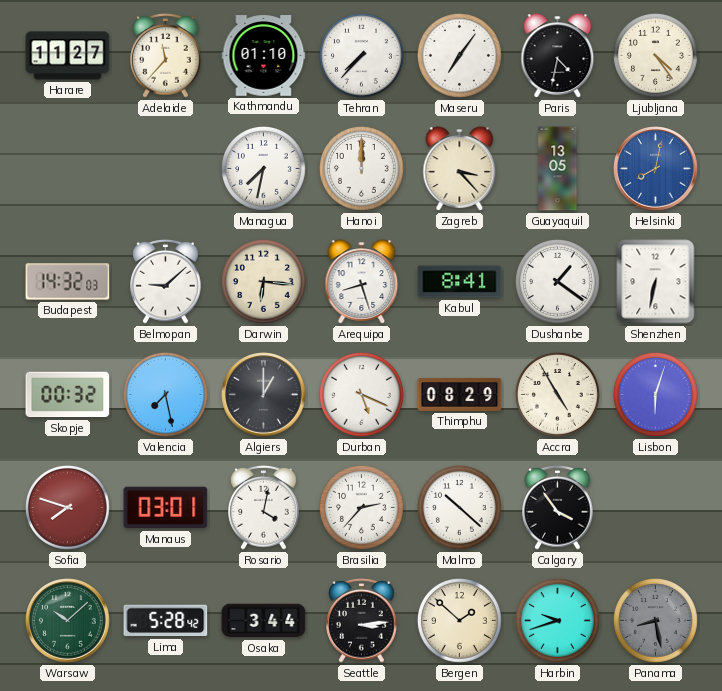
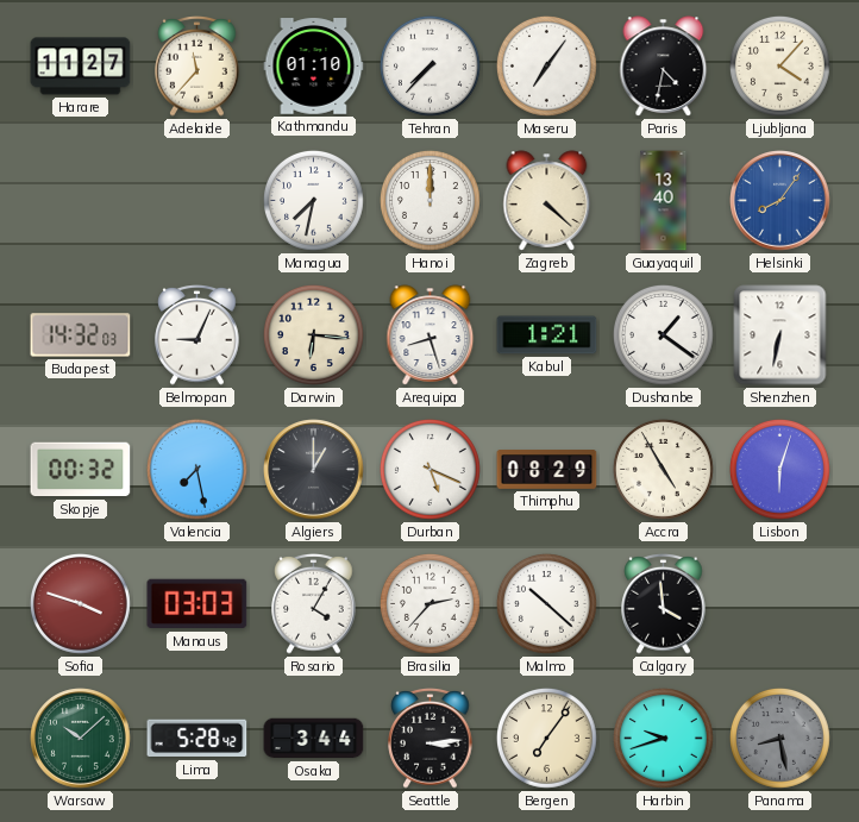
Ljubljana: 4:24 -> 4:07 (779, 65)
Zagreb: 3:23 -> 4:22 (547, 201)
Guayaquil: 13:05 -> 13:40 (664, 201)
Helsinki: 8:02 -> 8:06 (780, 201)
Belmopan: 9:08 -> 9:04 (197, 335)
Kabul: 8:41 -> 1:21 (547, 335)
Sofia: 7:48 -> 3:48 (80, 603)
Manaus: 03:01 -> 03:03 (197, 604)
Rosario: 4:02 -> 4:05 (314, 604)
Calgary: 3:54 -> 3:59 (664, 604)
Bergen: 1:52 -> 7:06 (546, 738)
